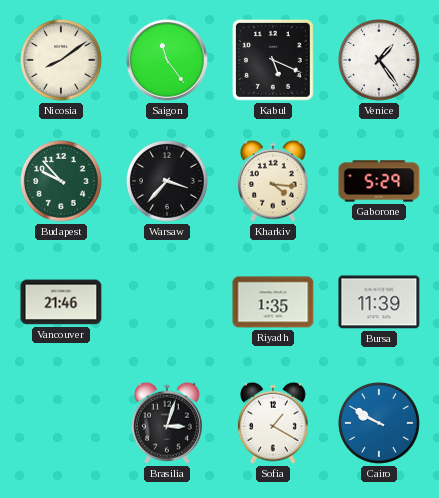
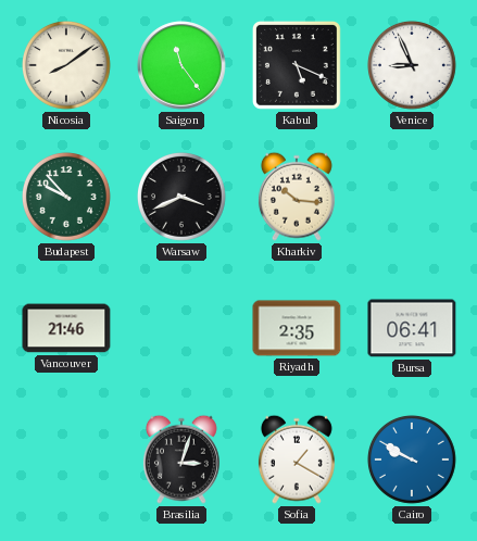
Venice: 1:24 -> 8:56 (412, 65)
Warsaw: 3:37 -> 3:41 (181, 197)
Kharkiv: 4:16 -> 10:16 (297, 197)
Gaborone: 5:29 -> none (379, 181)
Riyadh: 1:35 -> 2:35 (297, 328)
Bursa: 11:39 -> 06:41 (412, 328)
